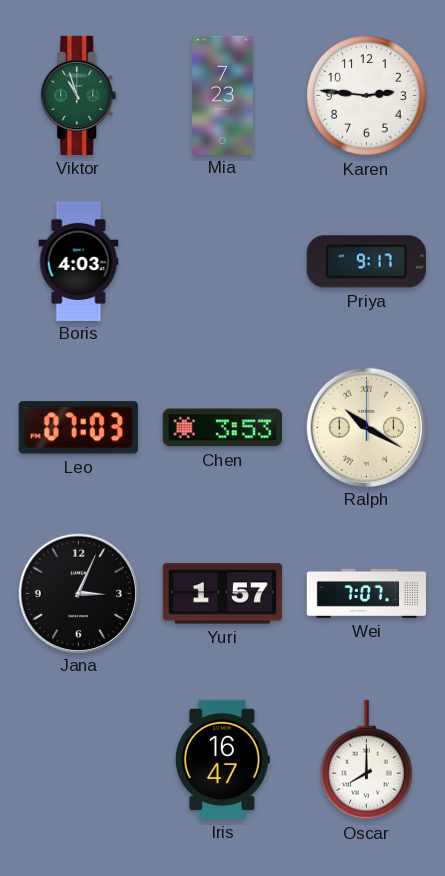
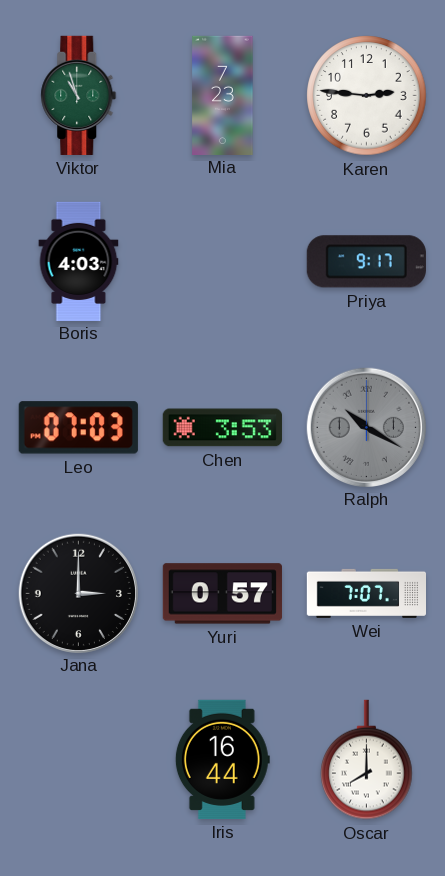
Ralph dial: cream -> grey (366, 427)
Jana: 3:04 -> 3:00 (78, 593)
Yuri: 1:57 -> 0:57 (222, 594)
Iris: 16:47 -> 16:44 (222, 759)
